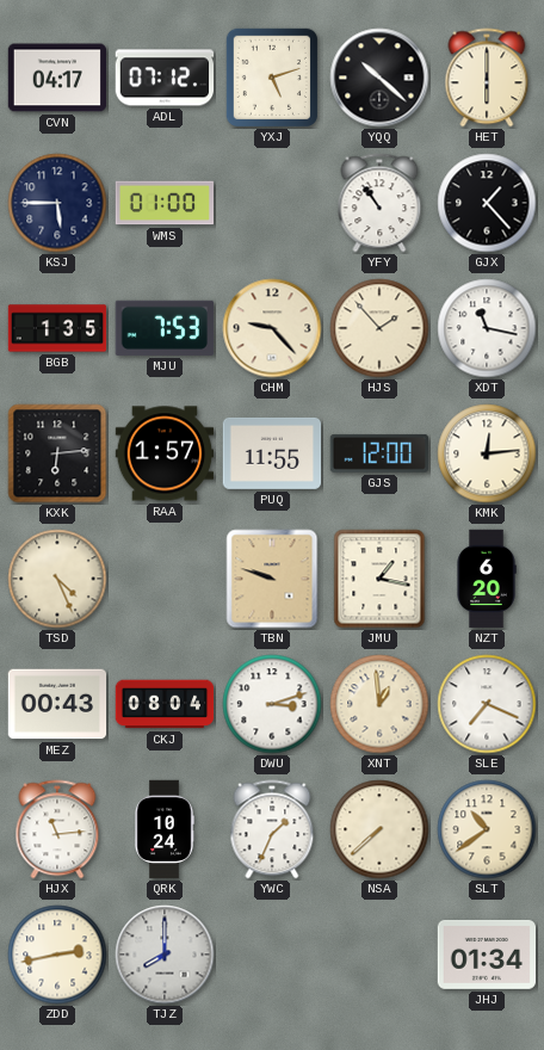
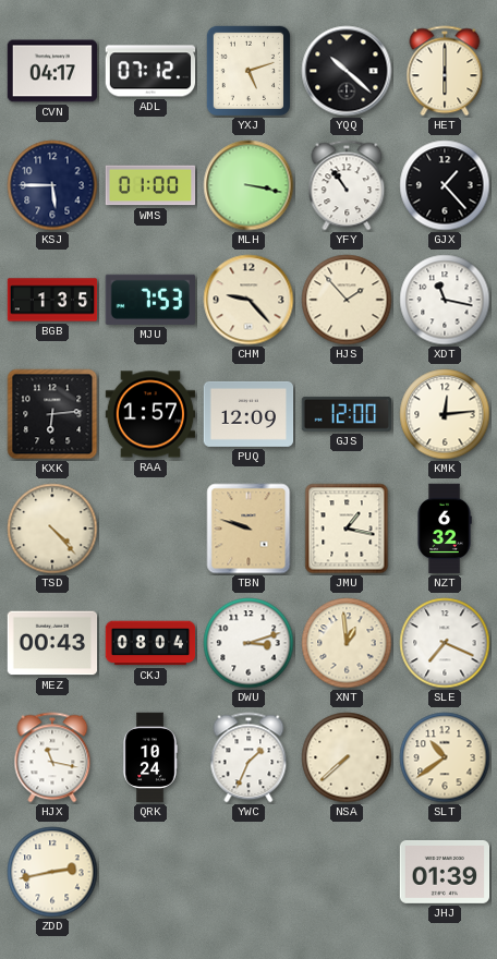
MLH: none -> 3:17 (248, 185)
PUQ: 11:55 -> 12:09 (248, 414)
TSD: 4:26 -> 4:23 (52, 529)
NZT: 6:20 -> 6:32 (445, 529)
HJX: 11:14 -> 11:17 (52, 757)
TJZ: 8:00 -> none (165, 955)
JHJ: 01:34 -> 01:39 (445, 872)
